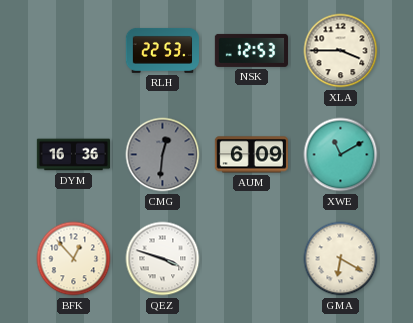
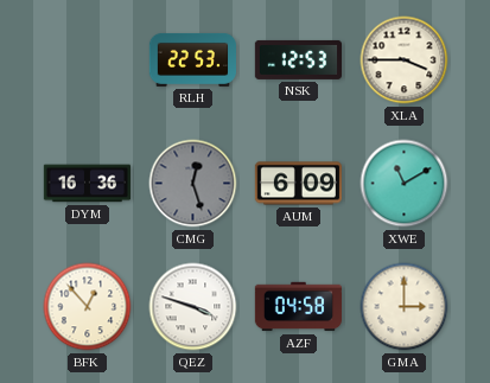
CMG: 12:31 -> 12:27 (193, 184)
AZF: none -> 04:58 (298, 307)
GMA: 6:20 -> 3:00 (405, 307)
